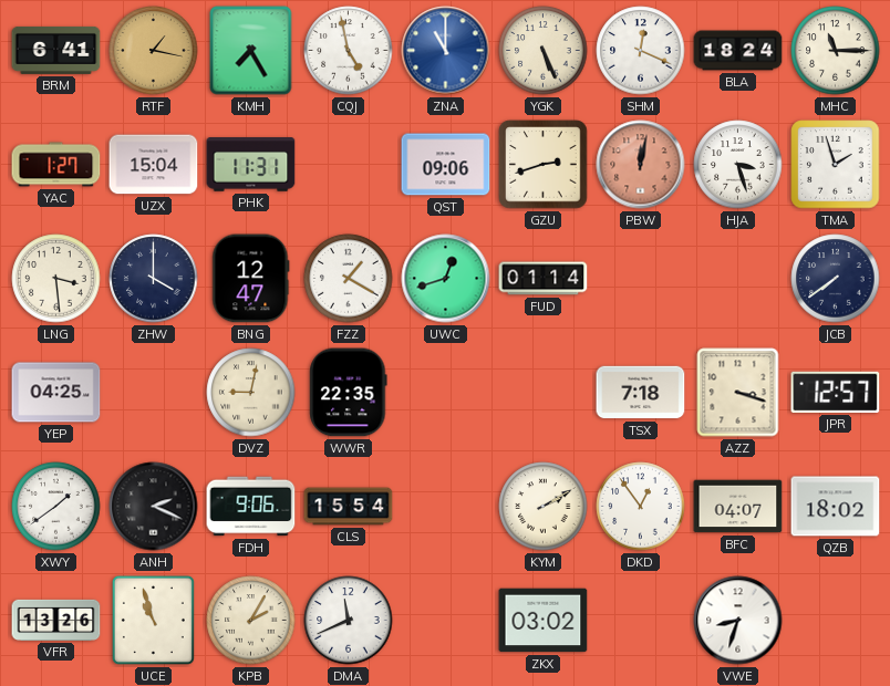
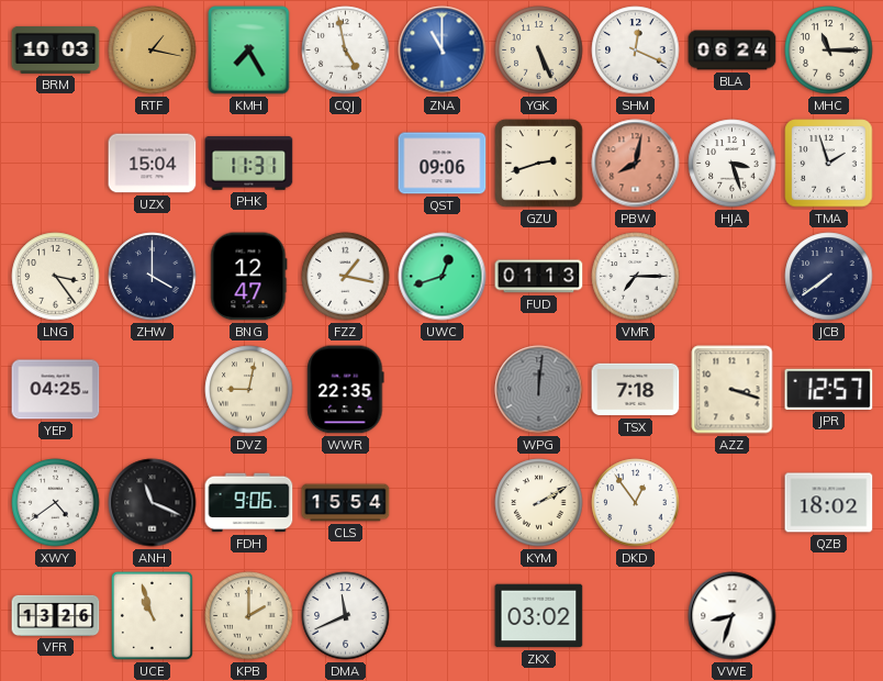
BRM: 6:41 -> 10:03 (56, 49)
BLA: 18:24 -> 06:24 (733, 51)
YAC: 1:27 -> none (56, 165)
PBW: 12:02 -> 8:02 (636, 164)
LNG: 3:29 -> 3:24 (56, 277)
FZZ: 1:20 -> 1:17 (346, 277)
FUD: 01:14 -> 01:13 (539, 277)
VMR: none -> 7:15 (636, 277)
WPG: none -> 12:01 (539, 390)
XWY: 1:39 -> 4:39 (56, 503)
ANH: 2:19 -> 11:19 (153, 503)
BFC: 04:07 -> none (738, 507)
KPB: 2:05 -> 2:00 (249, 616)
